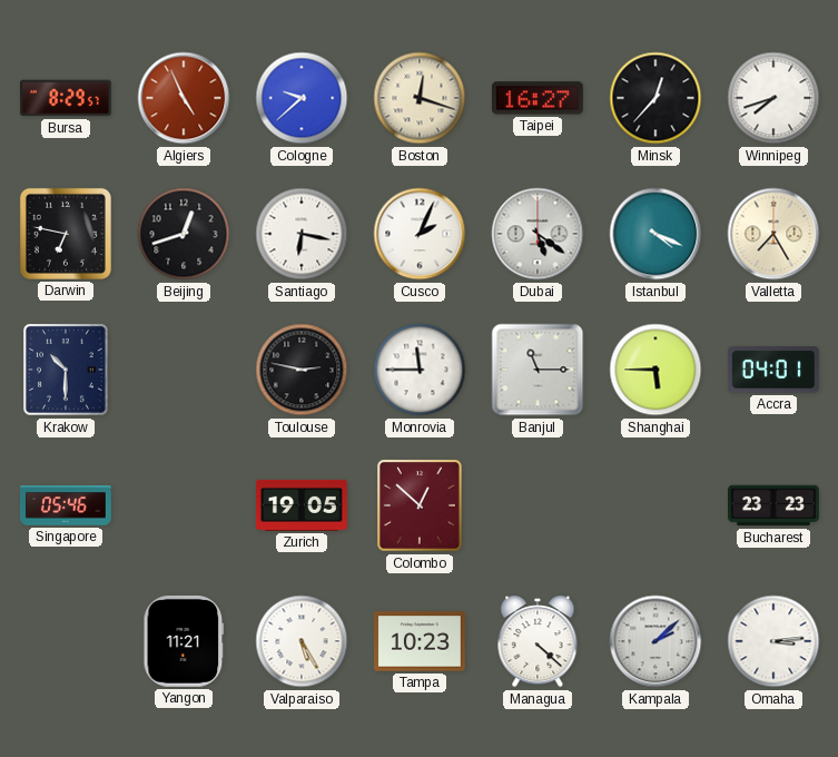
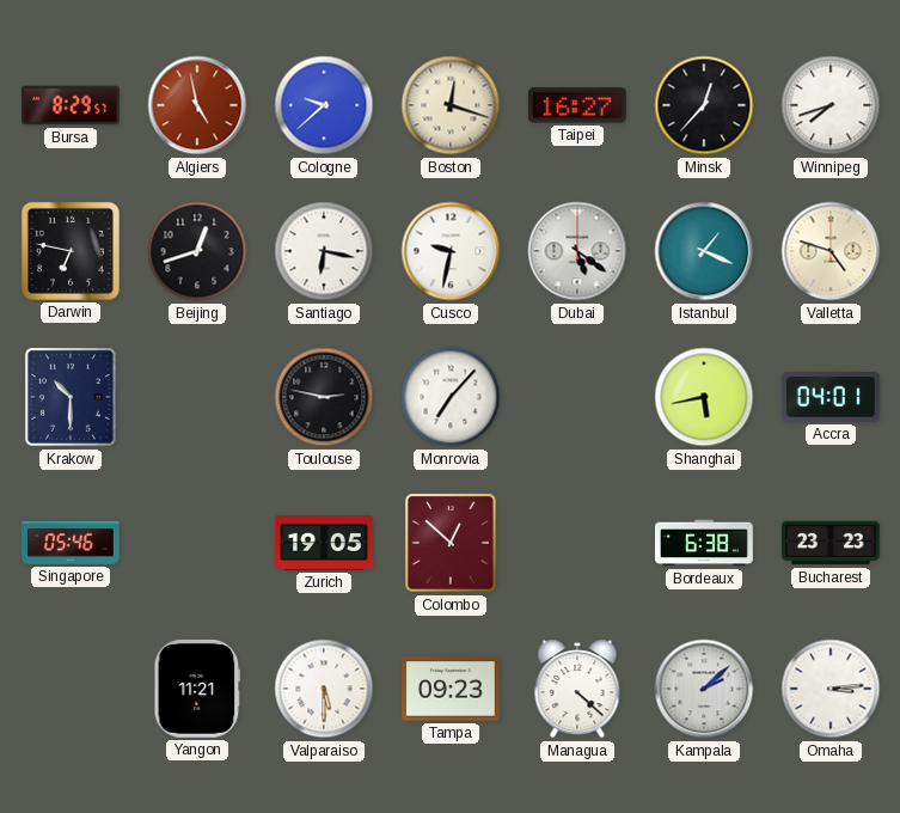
Algiers: 4:56 -> 4:58 (197, 105)
Cusco: 2:04 -> 9:32 (451, 251)
Istanbul: 4:19 -> 1:19 (704, 251)
Valletta: 7:25 -> 4:48 (831, 251)
Monrovia: 11:45 -> 7:07 (451, 397)
Banjul: 11:15 -> none (538, 370)
Shanghai: 5:45 -> 5:43 (704, 397)
Bordeaux: none -> 6:38 (705, 543)
Valparaiso: 5:25 -> 5:30 (324, 689)
Tampa: 10:23 -> 09:23 (452, 689)
